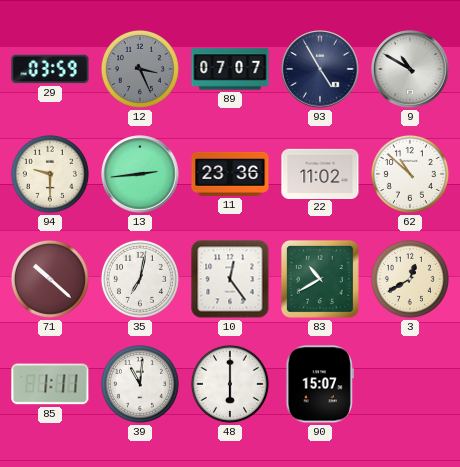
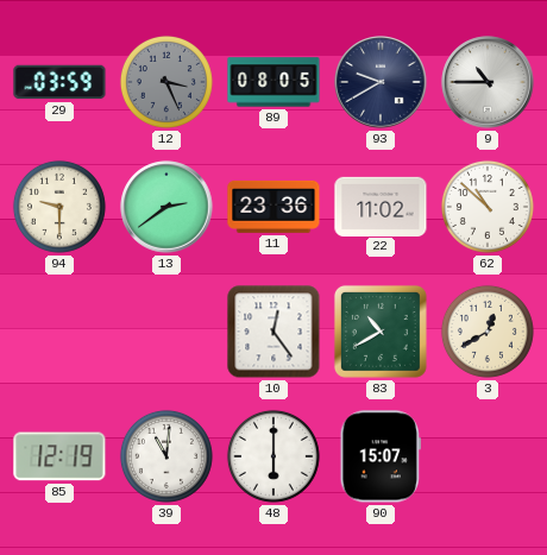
89: 07:07 -> 08:05 (273, 82)
93: 4:55 -> 9:40 (381, 82)
9: 10:50 -> 10:45 (488, 82)
13: 2:44 -> 2:39 (166, 207)
71: 10:22 -> none (50, 279)
35: 7:02 -> none (140, 279)
85: 1:11 -> 12:19 (59, 456)
